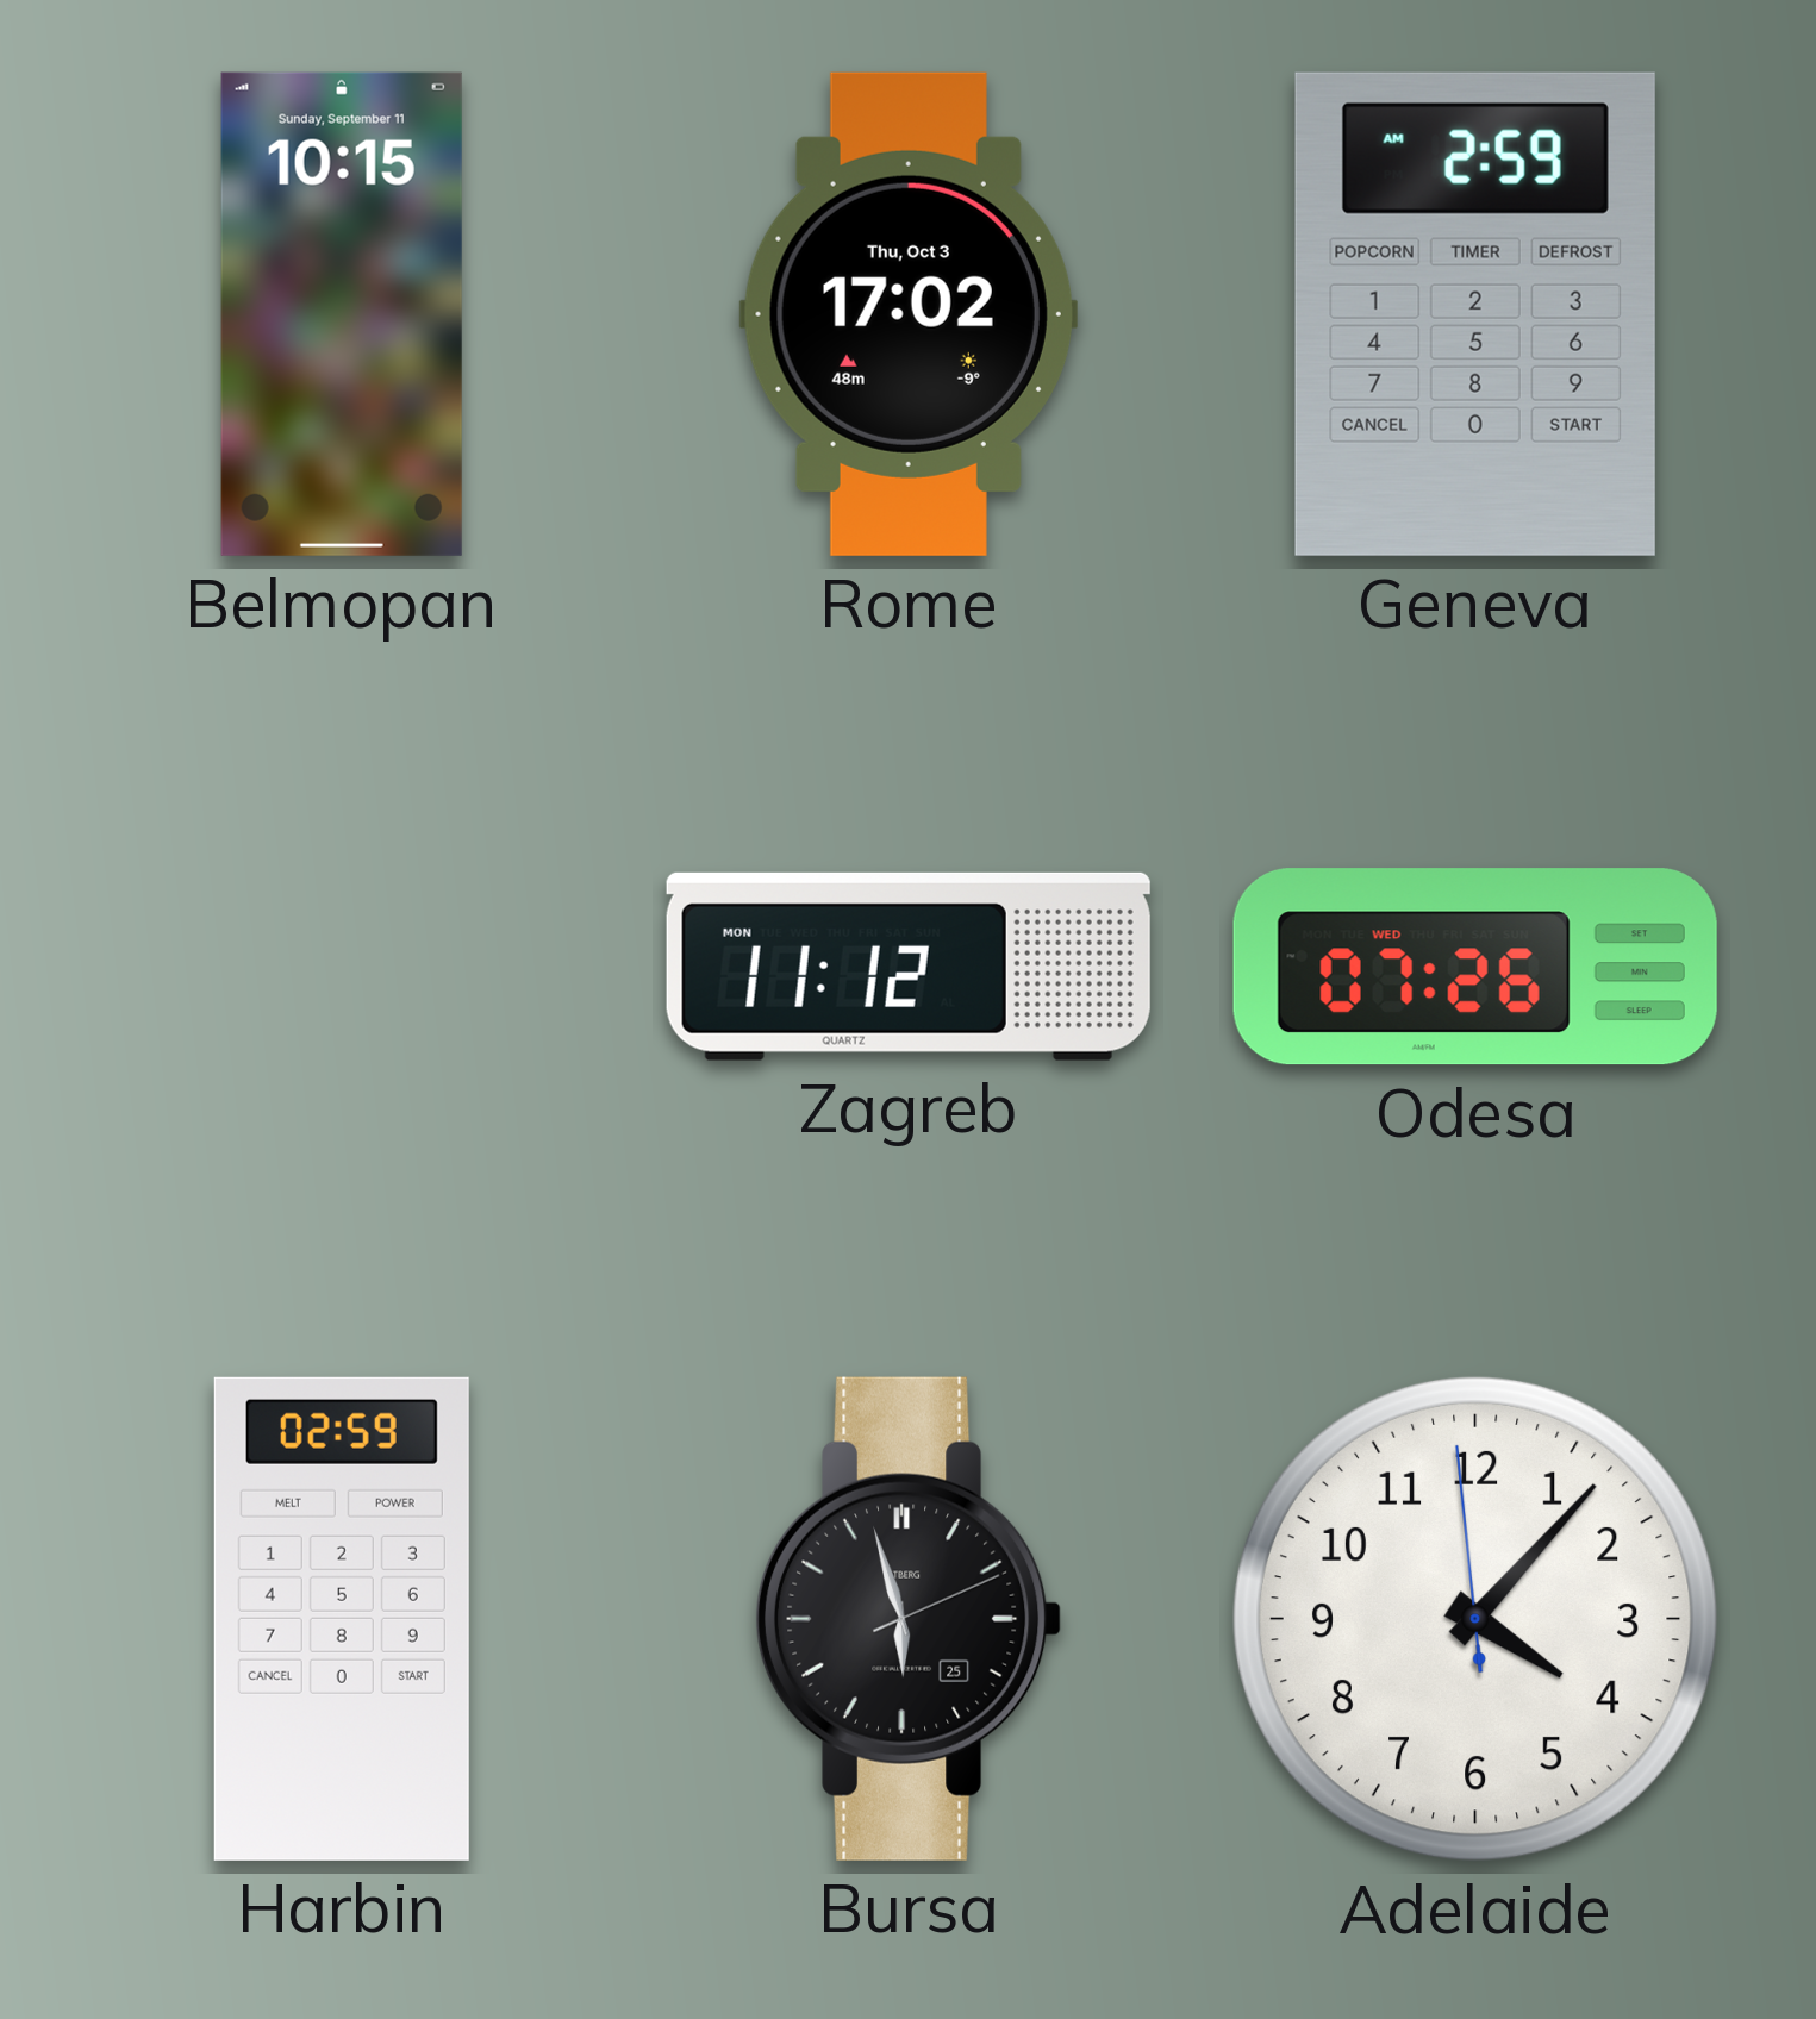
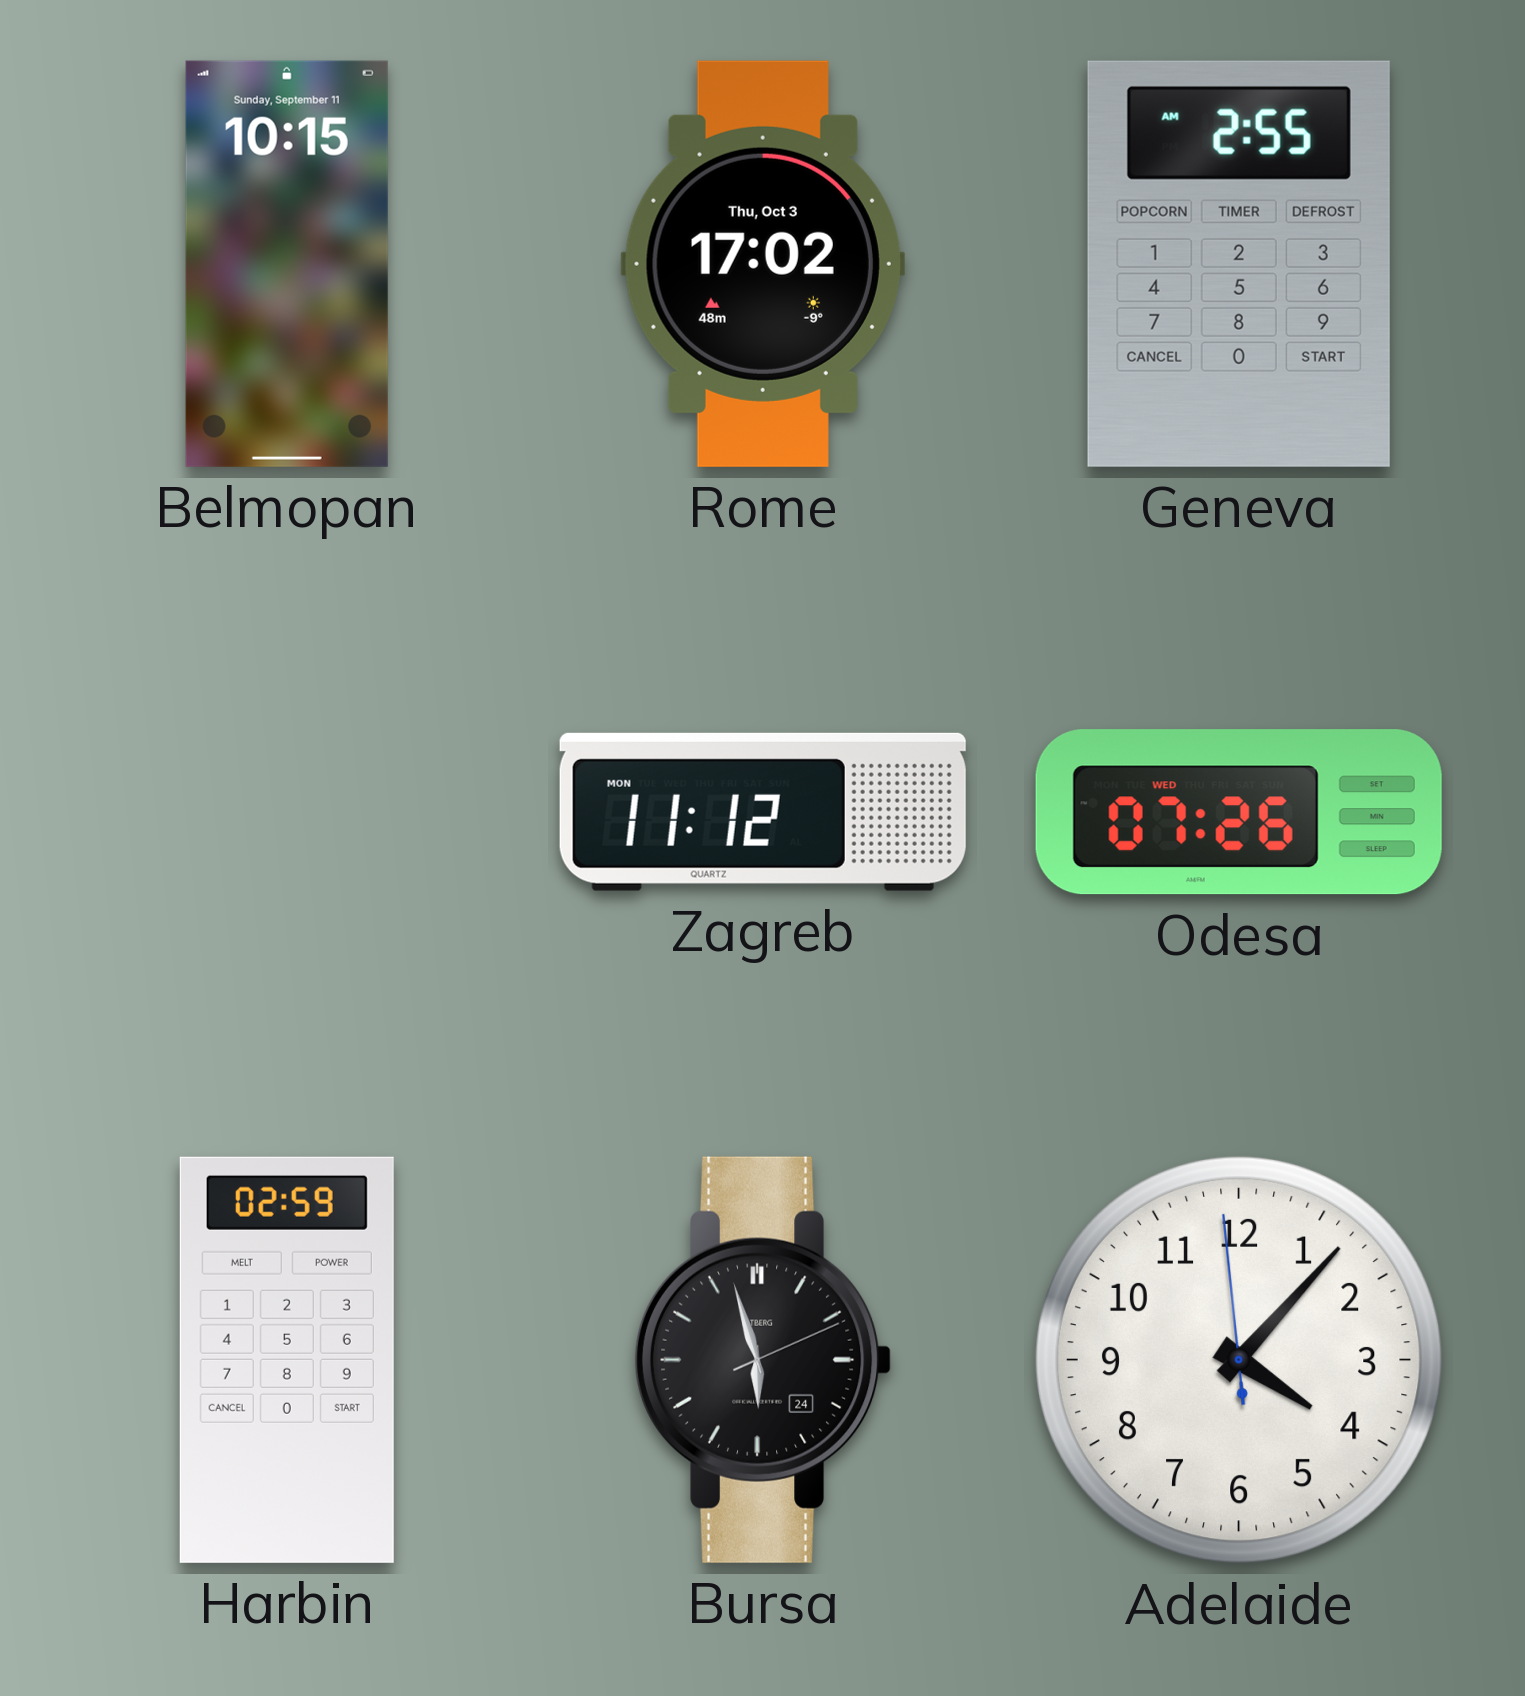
Geneva: 2:59 -> 2:55 (1239, 264)
Bursa date: 25 -> 24 (764, 1360)
